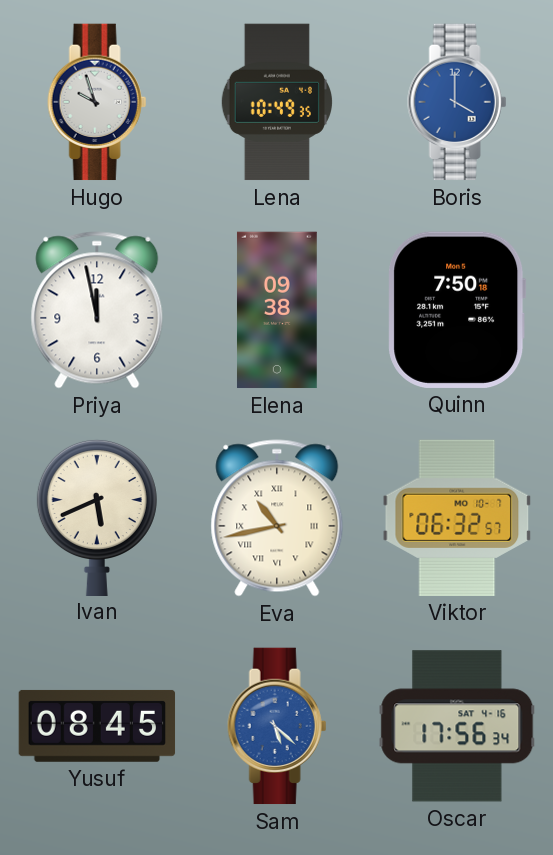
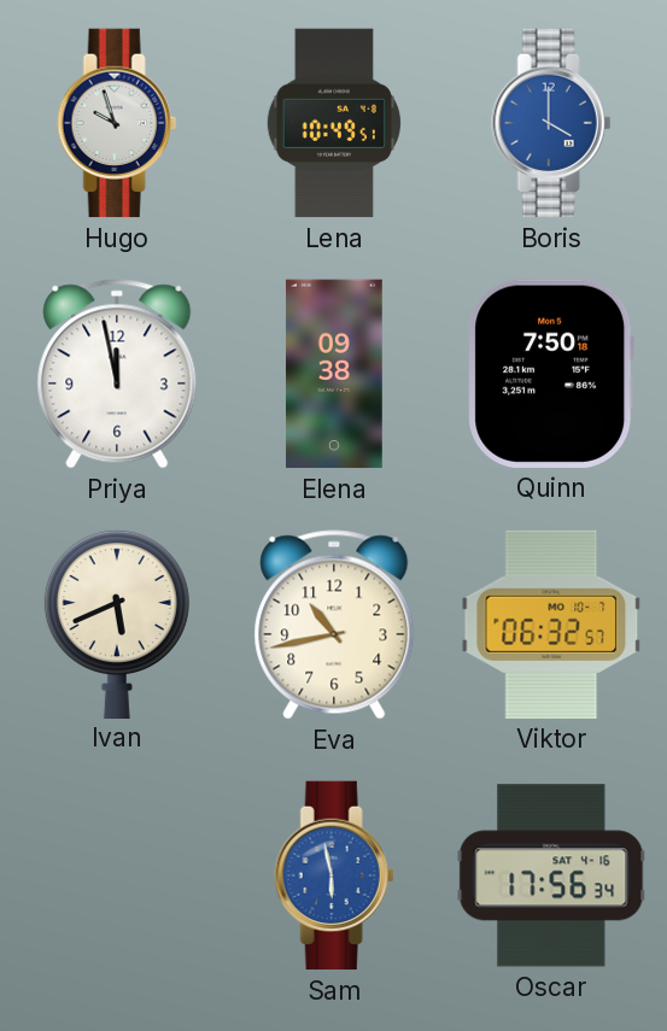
Lena: 10:49:35 -> 10:49:51 (333, 123)
Eva numerals: Roman -> Arabic (334, 625)
Yusuf: 08:45 -> none (97, 726)
Sam: 5:22 -> 5:58 (334, 875)
